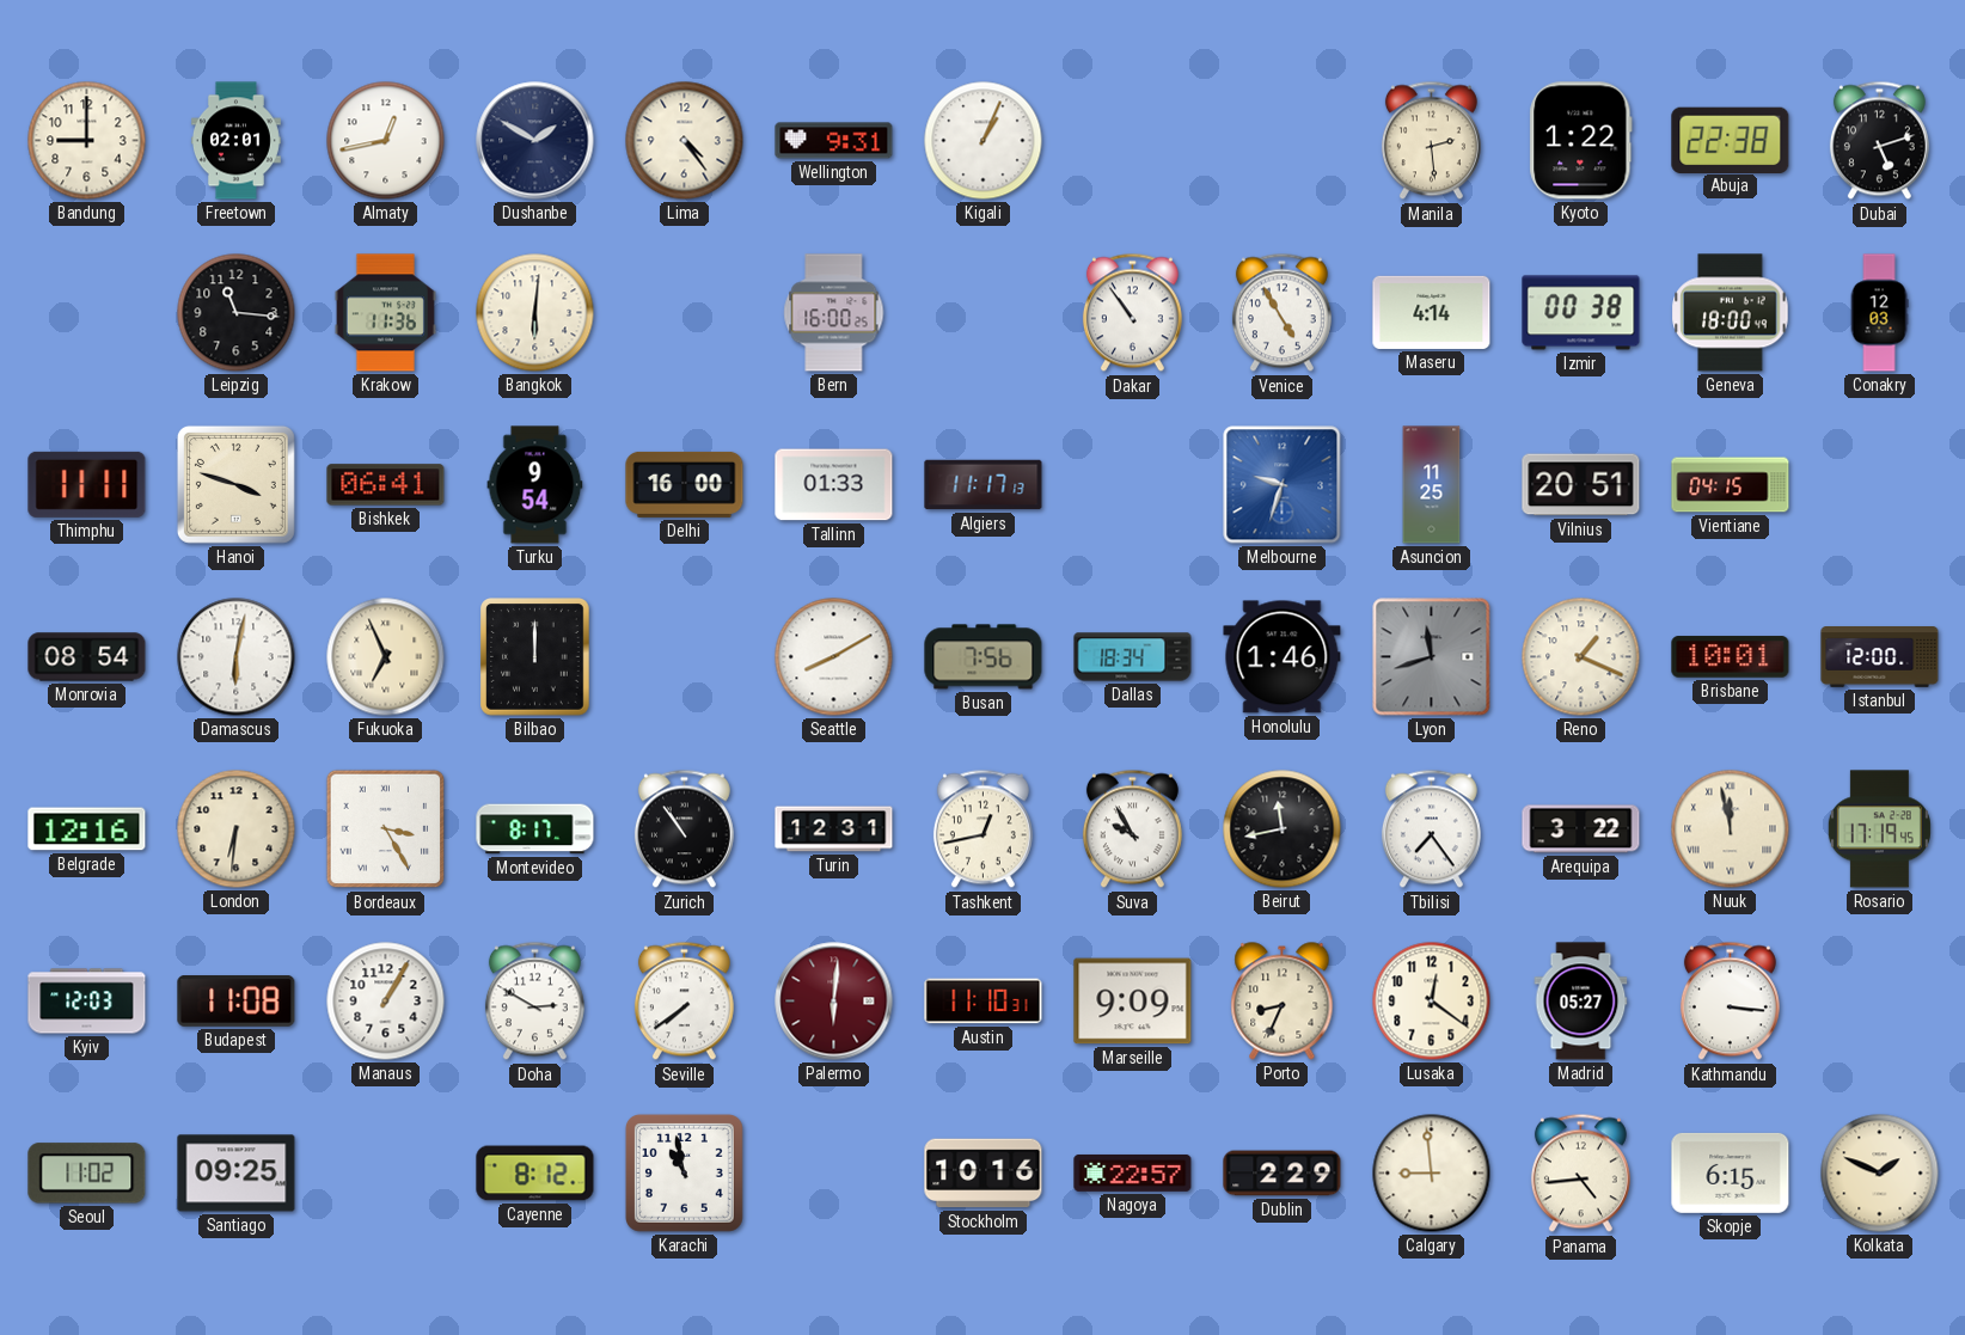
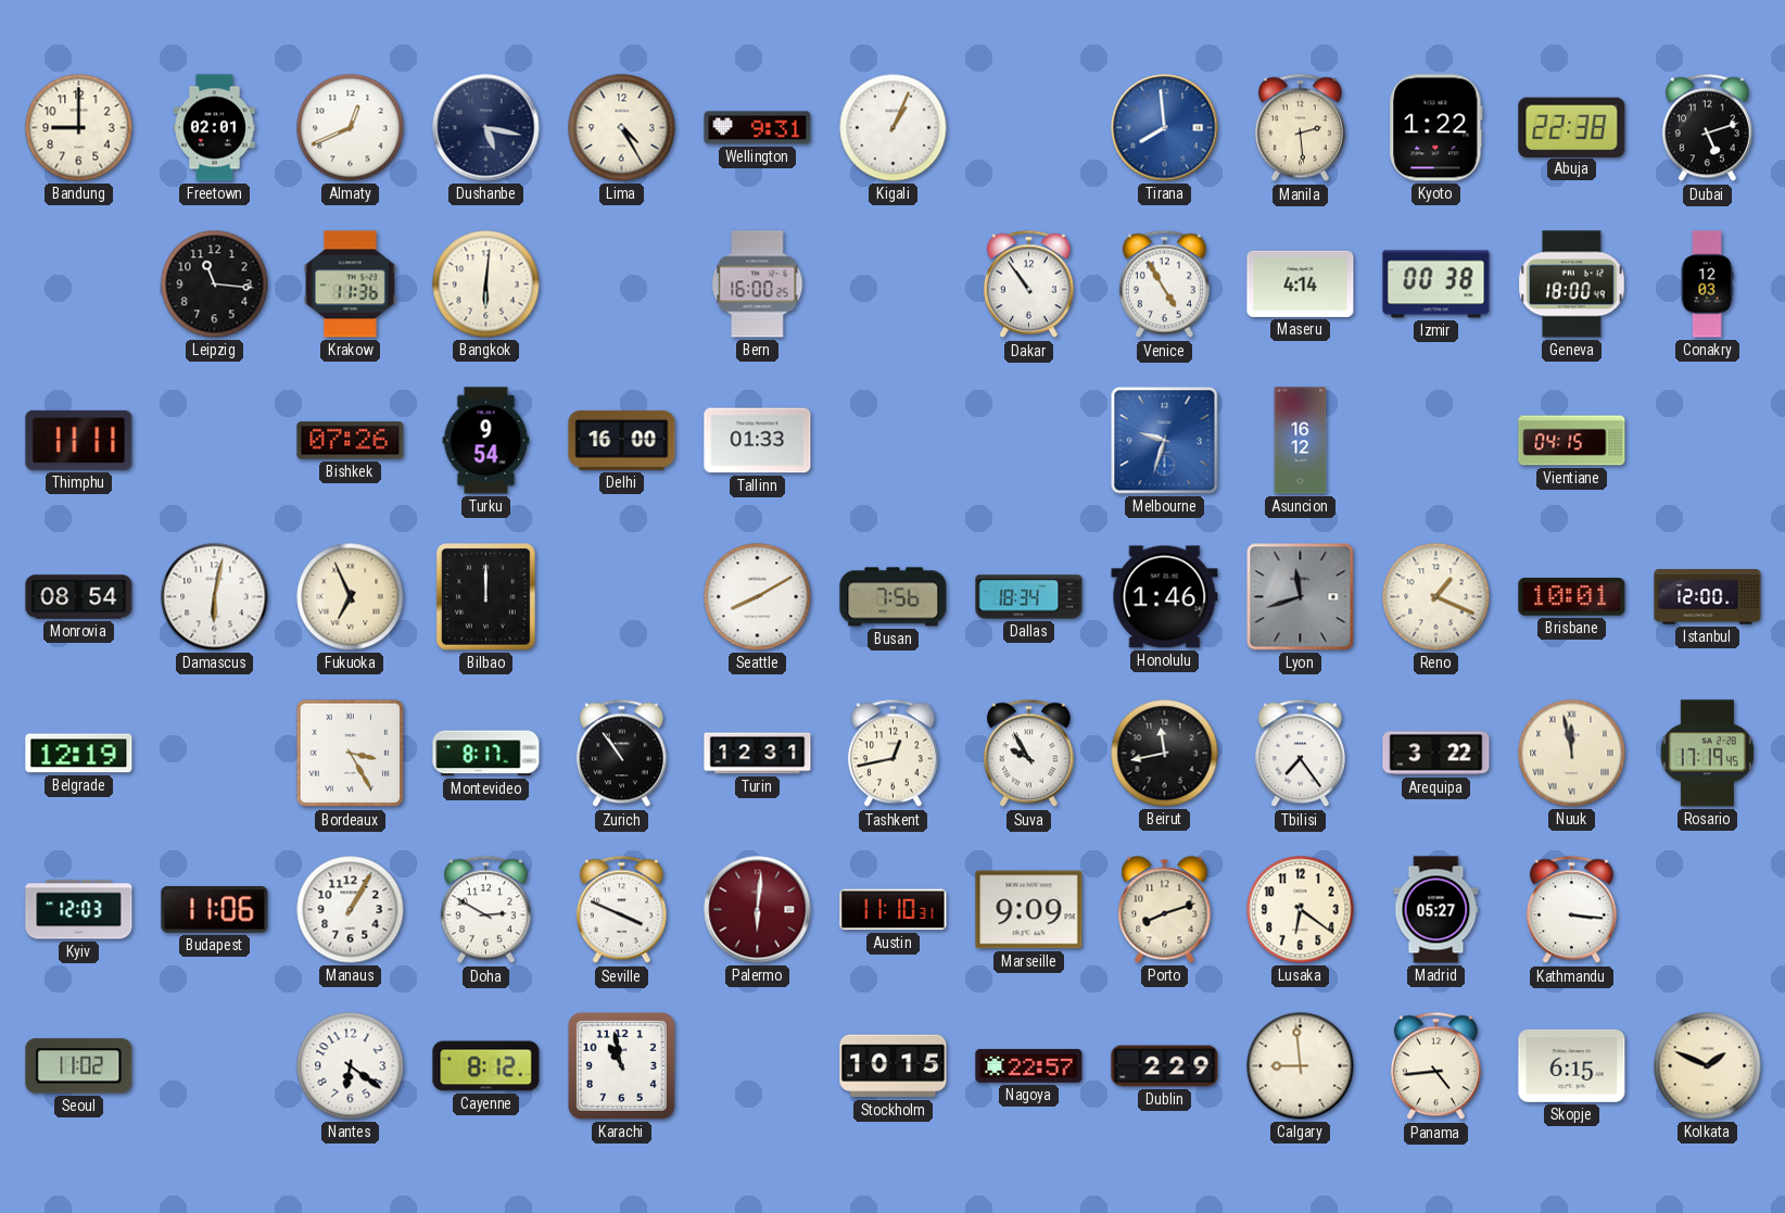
Almaty: 12:43 -> 12:41 (351, 128)
Dushanbe: 1:50 -> 5:17 (486, 128)
Lima: 4:24 -> 4:25 (622, 128)
Tirana: none -> 7:59 (1165, 128)
Hanoi: 3:48 -> none (235, 484)
Bishkek: 06:41 -> 07:26 (351, 441)
Algiers: 11:17 -> none (984, 485)
Asuncion: 11:25 -> 16:12 (1301, 441)
Vilnius: 20:51 -> none (1581, 485)
Belgrade: 12:16 -> 12:19 (79, 754)
London: 6:31 -> none (237, 829)
Budapest: 11:08 -> 11:06 (215, 910)
Seville: 7:39 -> 3:49 (621, 910)
Porto: 8:34 -> 8:12 (1165, 910)
Lusaka: 12:21 -> 6:21 (1301, 910)
Santiago: 09:25 -> none (237, 1174)
Nantes: none -> 6:21 (351, 1066)
Stockholm: 10:16 -> 10:15 (894, 1066)
